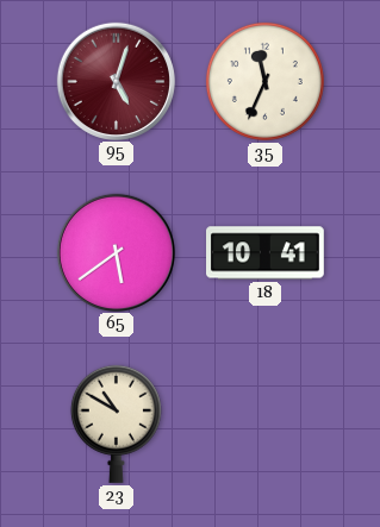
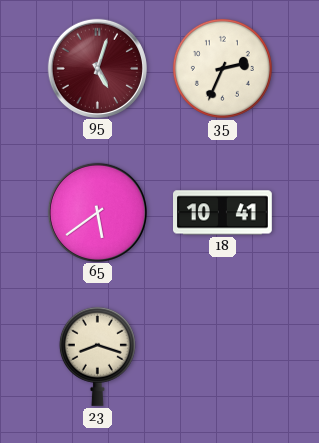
35: 11:34 -> 2:34 (222, 68)
23: 10:50 -> 8:18 (97, 356)
